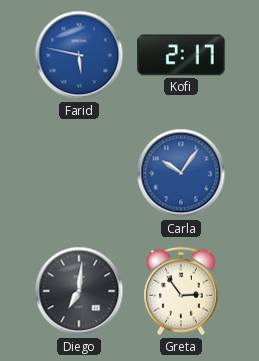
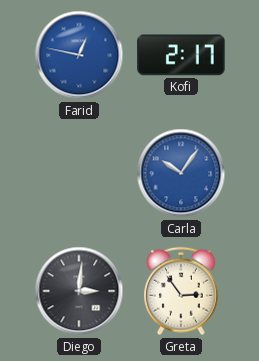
Farid: 5:47 -> 12:47 (79, 55)
Diego: 7:01 -> 3:01 (79, 291)
